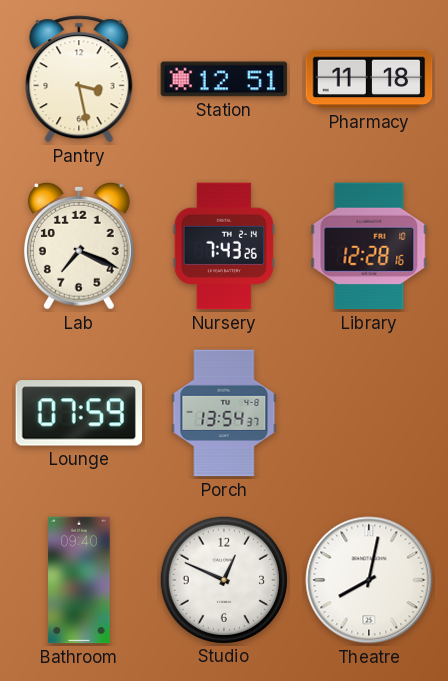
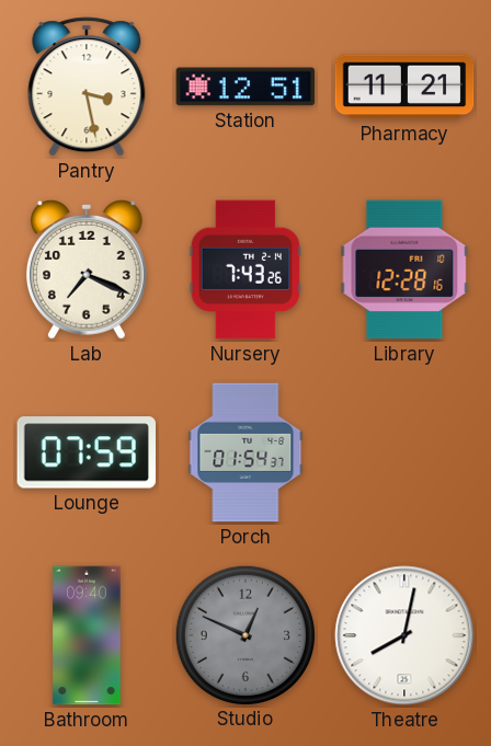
Pharmacy: 11:18 -> 11:21 (404, 87)
Porch: 13:54 -> 01:54 (245, 452)
Studio dial: white -> grey (244, 634)
